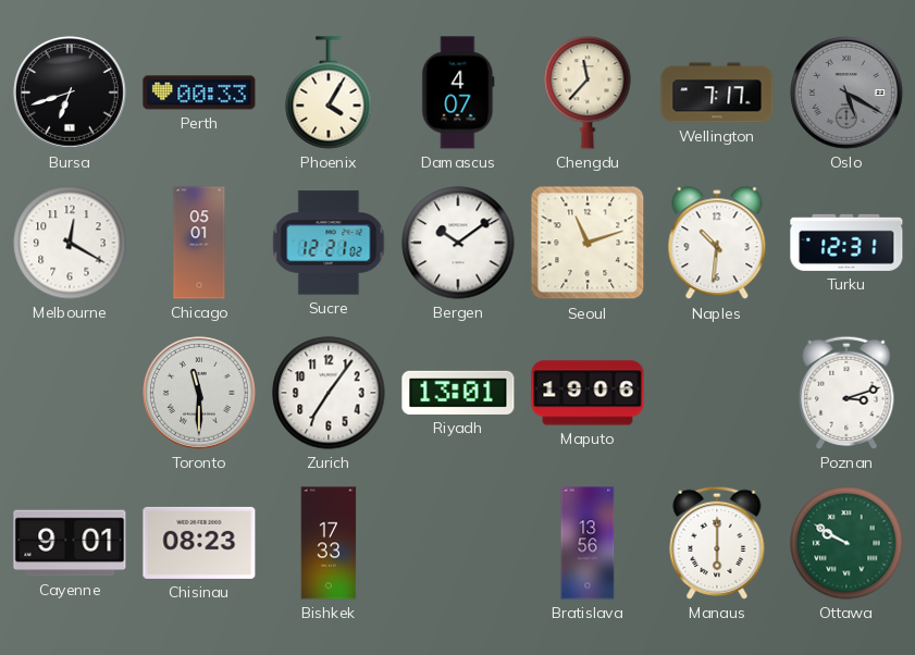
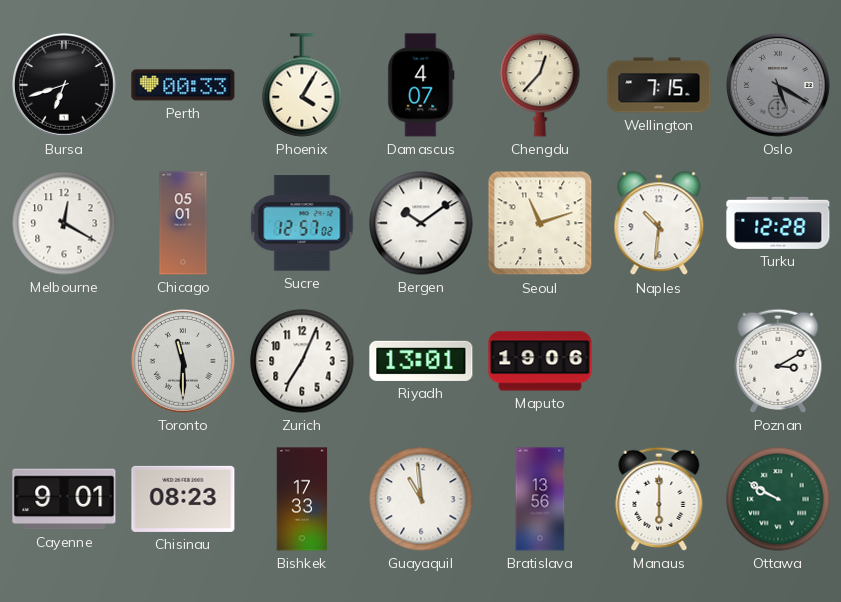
Chengdu: 11:37 -> 12:37 (540, 85)
Wellington: 7:17 -> 7:15 (659, 85)
Sucre: 12:21 -> 12:57 (302, 223)
Turku: 12:31 -> 12:28 (778, 223)
Zurich: 7:06 -> 7:04 (302, 361)
Poznan: 3:12 -> 3:10 (778, 361)
Guayaquil: none -> 10:59 (421, 499)
